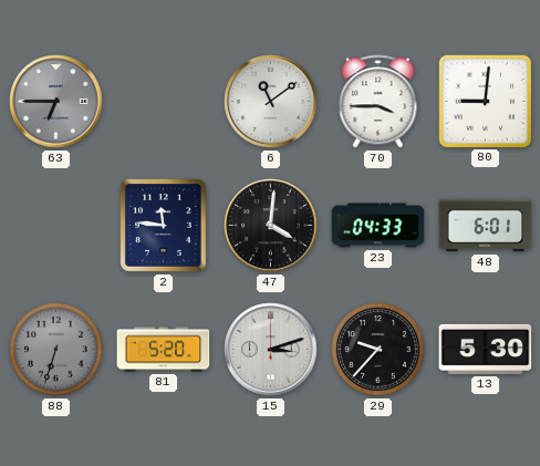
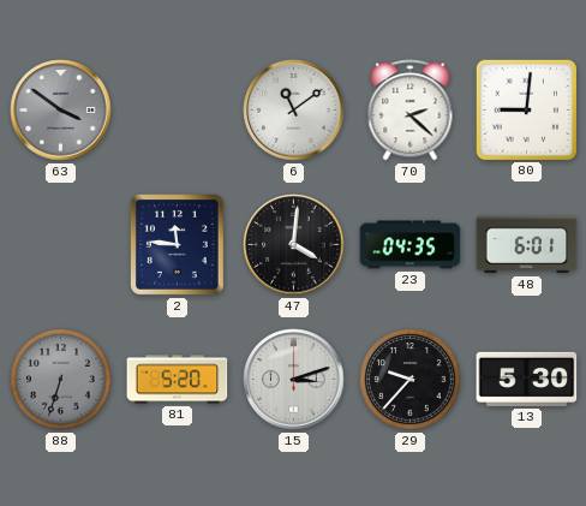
63: 6:45 -> 3:51 (61, 111)
70: 3:45 -> 2:22 (411, 111)
23: 04:33 -> 04:35 (411, 245)
